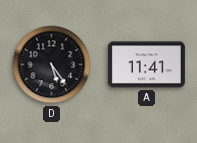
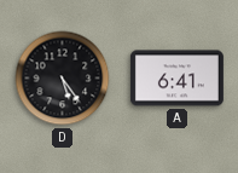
A: 11:41 -> 6:41 (176, 79)
